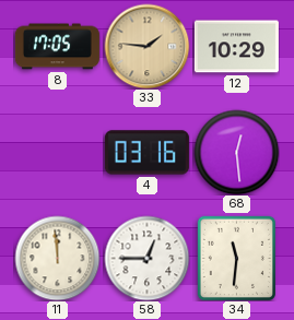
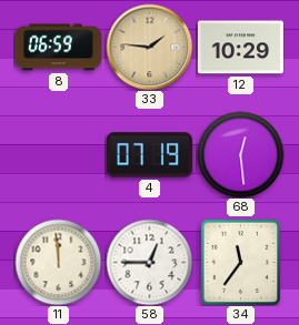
8: 17:05 -> 06:59 (58, 48)
4: 03:16 -> 07:19 (149, 155)
34: 11:31 -> 11:36 (240, 262)
